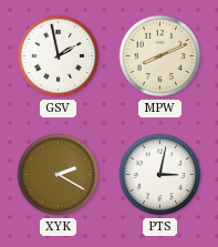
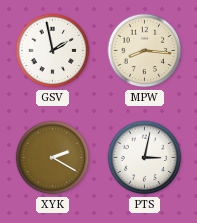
MPW: 8:11 -> 8:16 (145, 51)
